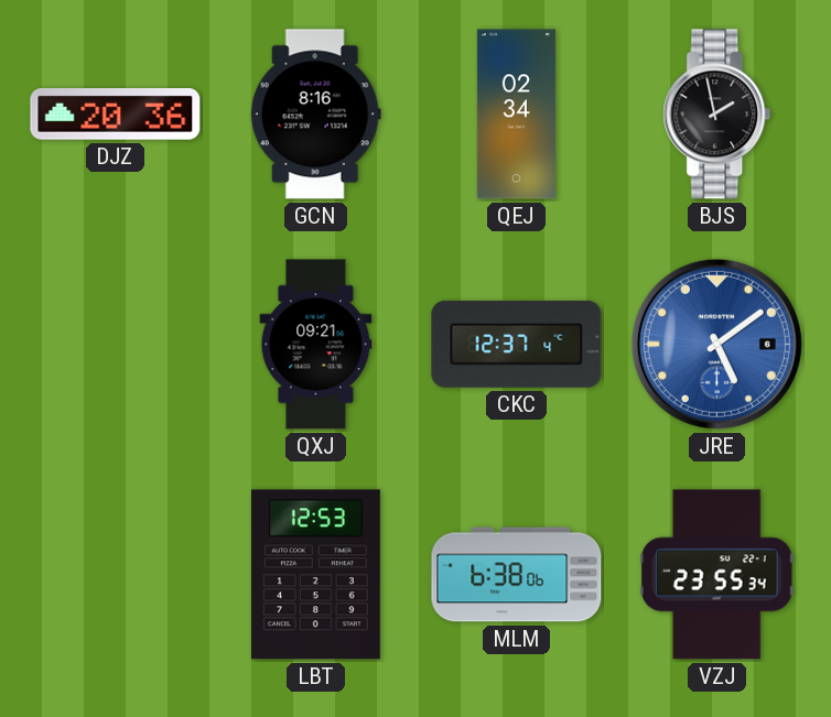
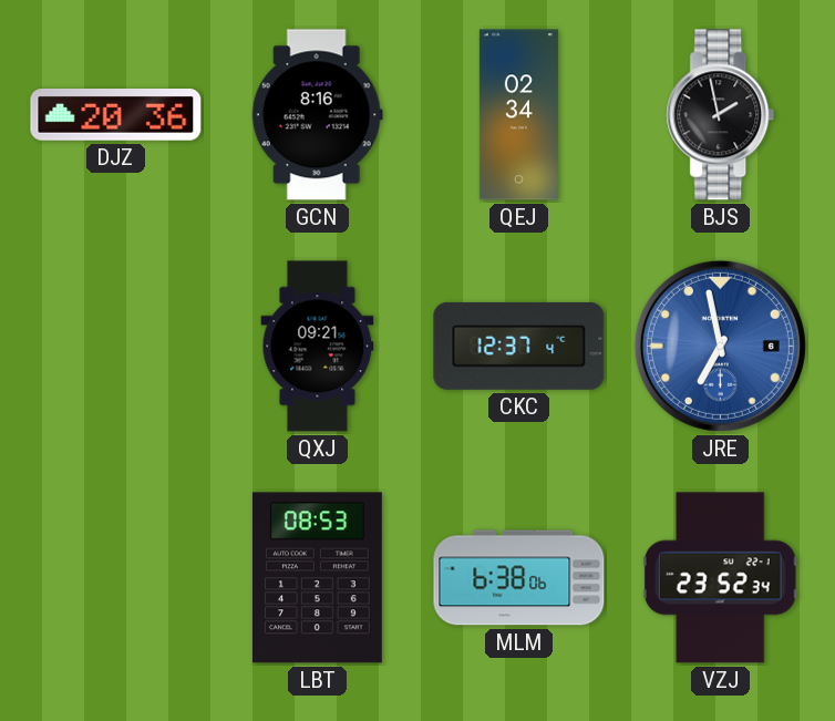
JRE: 5:09 -> 6:58 (720, 346)
LBT: 12:53 -> 08:53 (317, 578)
VZJ: 23:55 -> 23:52 (720, 578)
